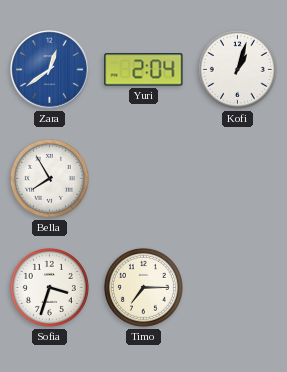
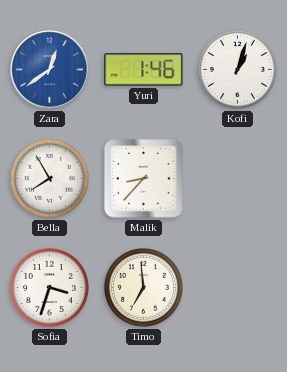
Yuri: 2:04 -> 1:46 (144, 70)
Malik: none -> 8:37 (144, 179)
Timo: 7:15 -> 6:59 (143, 287)
